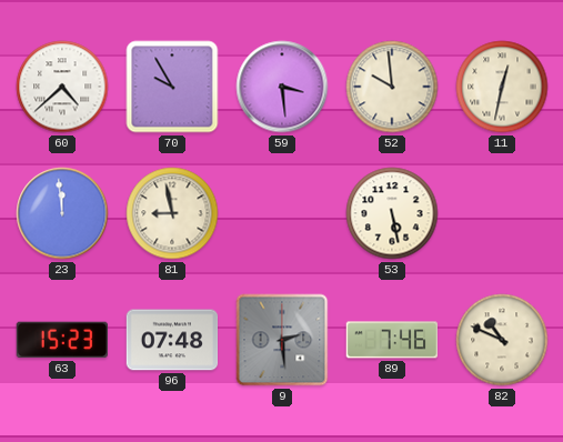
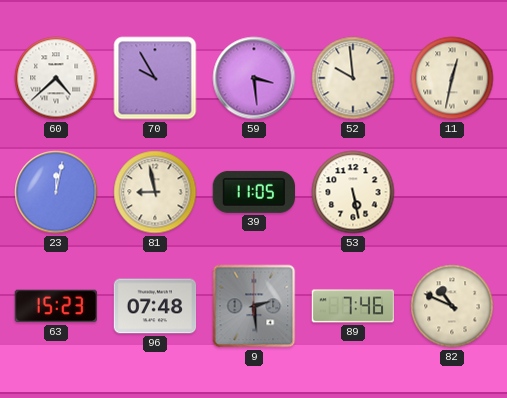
23: 11:59 -> 12:02 (56, 192)
39: none -> 11:05 (253, 192)
